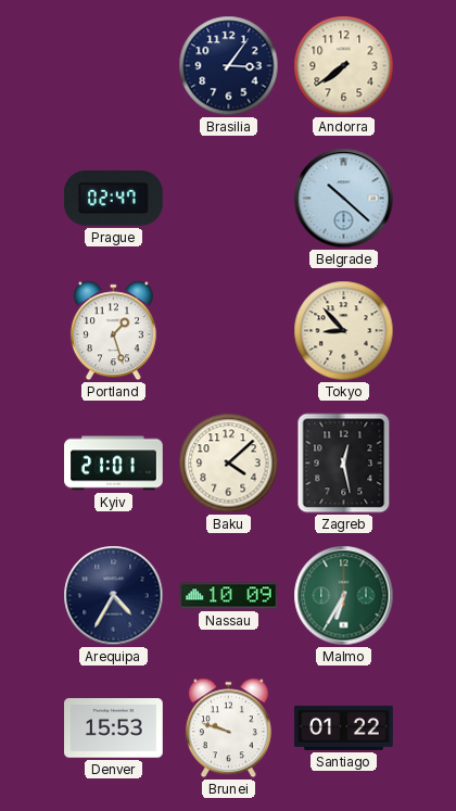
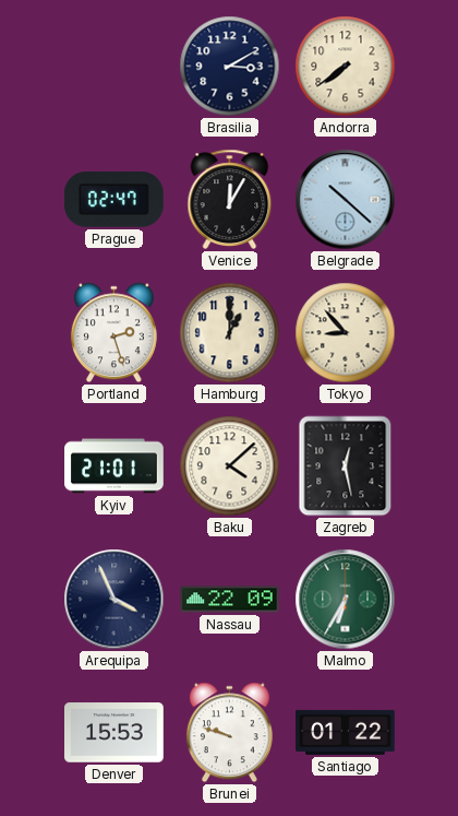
Brasilia: 3:06 -> 3:10 (230, 67)
Venice: none -> 12:05 (230, 199)
Portland: 1:27 -> 2:27 (113, 333)
Hamburg: none -> 1:00 (230, 333)
Arequipa: 4:35 -> 3:56 (114, 600)
Nassau: 10:09 -> 22:09 (230, 600)
